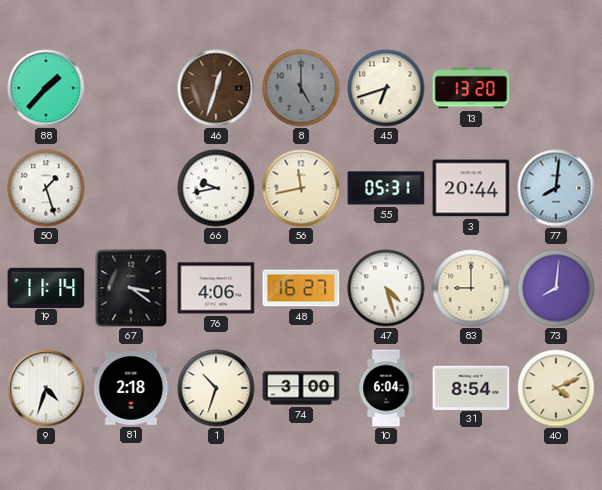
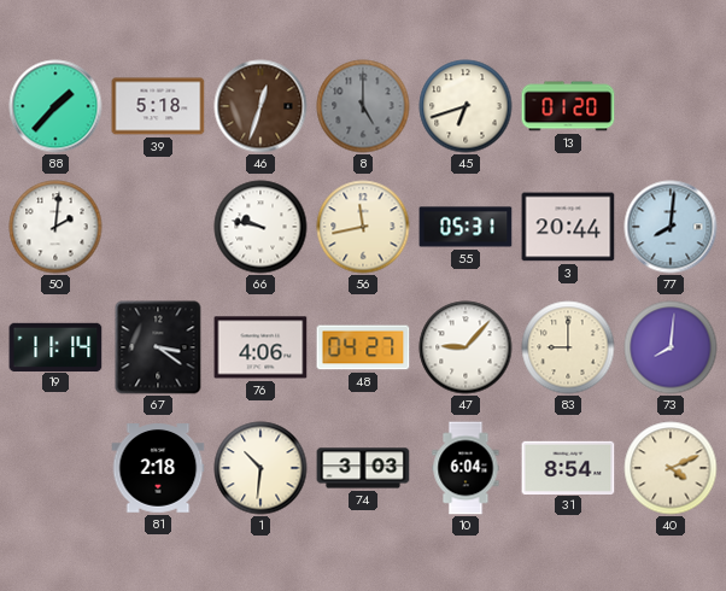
39: none -> 5:18 (158, 106)
13: 13:20 -> 01:20 (568, 106)
50: 1:27 -> 2:01 (55, 227)
66: 9:43 -> 9:47 (260, 227)
48: 16:27 -> 04:27 (363, 347)
47: 4:27 -> 9:07 (466, 347)
9: 4:33 -> none (46, 388)
1: 10:33 -> 10:31 (260, 468)
74: 3:00 -> 3:03 (363, 468)
